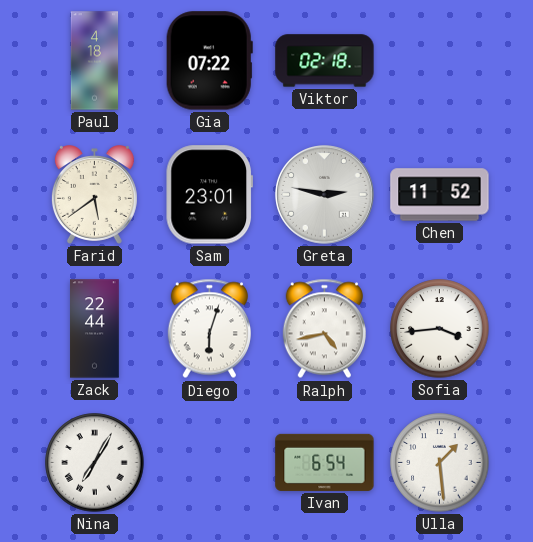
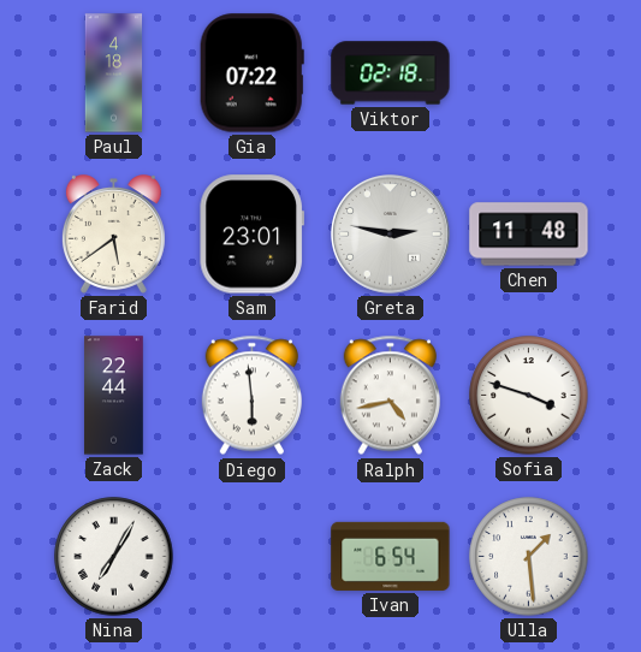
Chen: 11:52 -> 11:48 (529, 235)
Diego: 6:03 -> 5:59 (251, 396)
Sofia: 3:44 -> 3:48 (529, 396)
